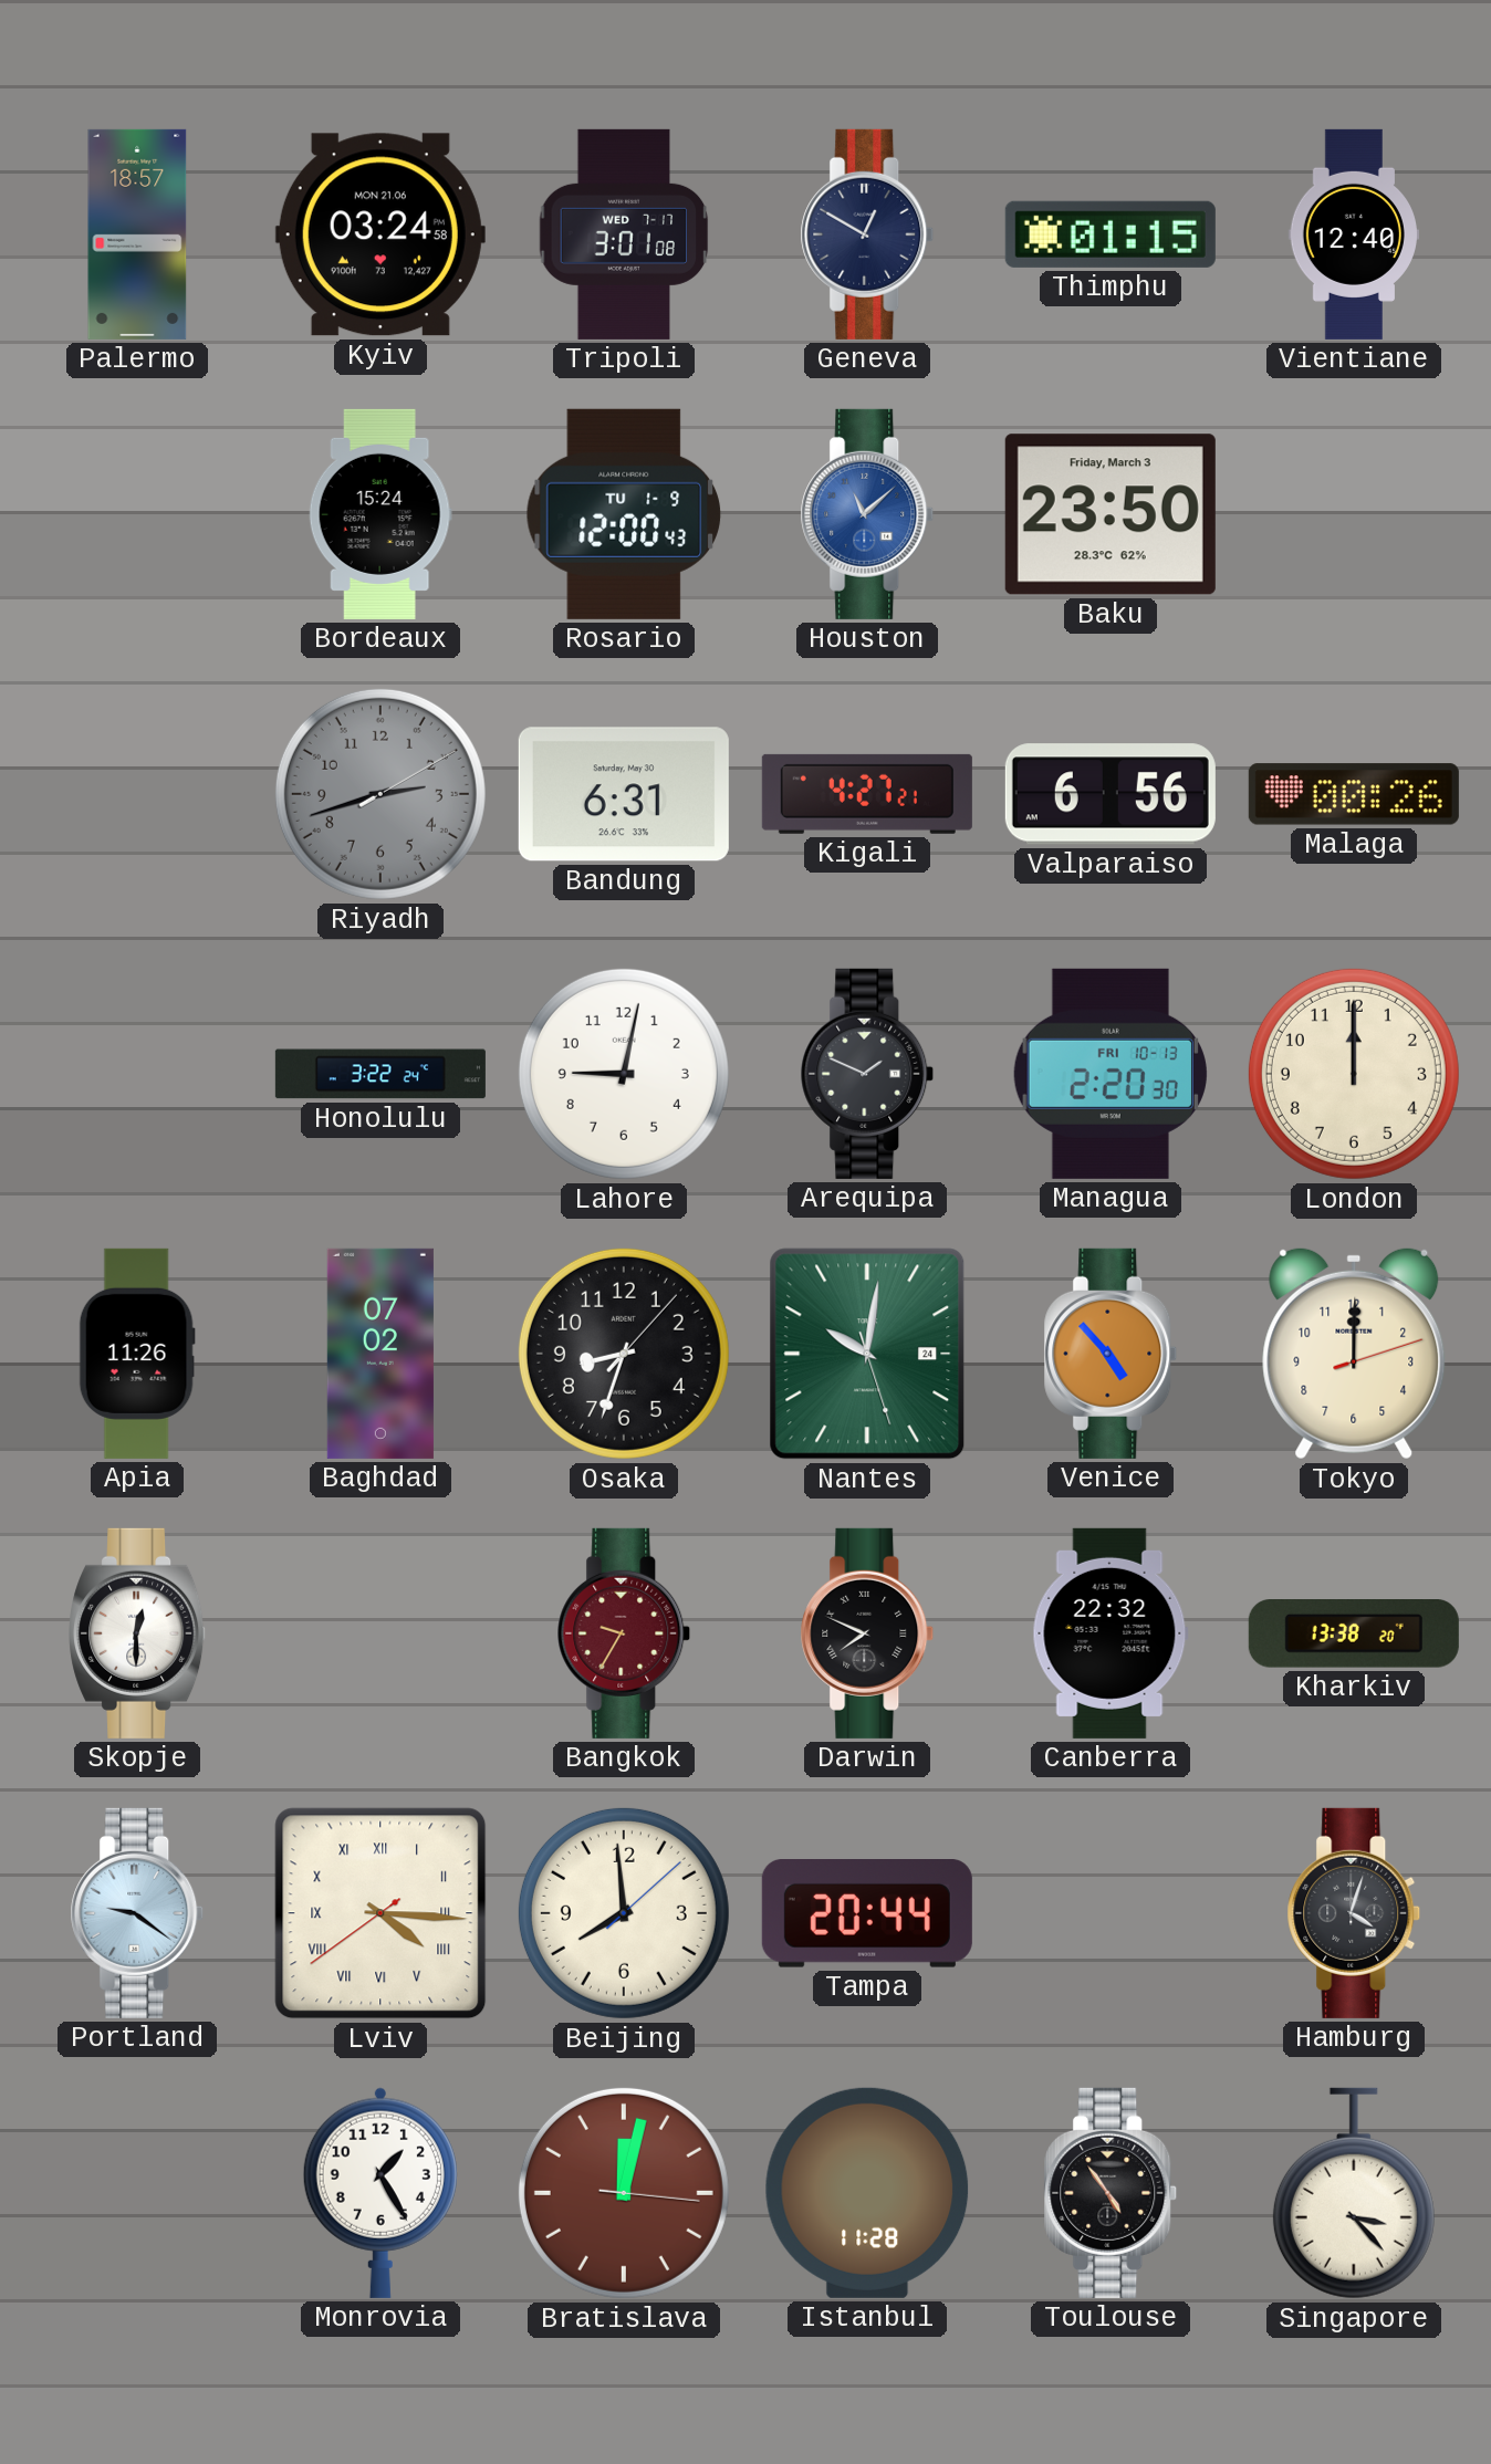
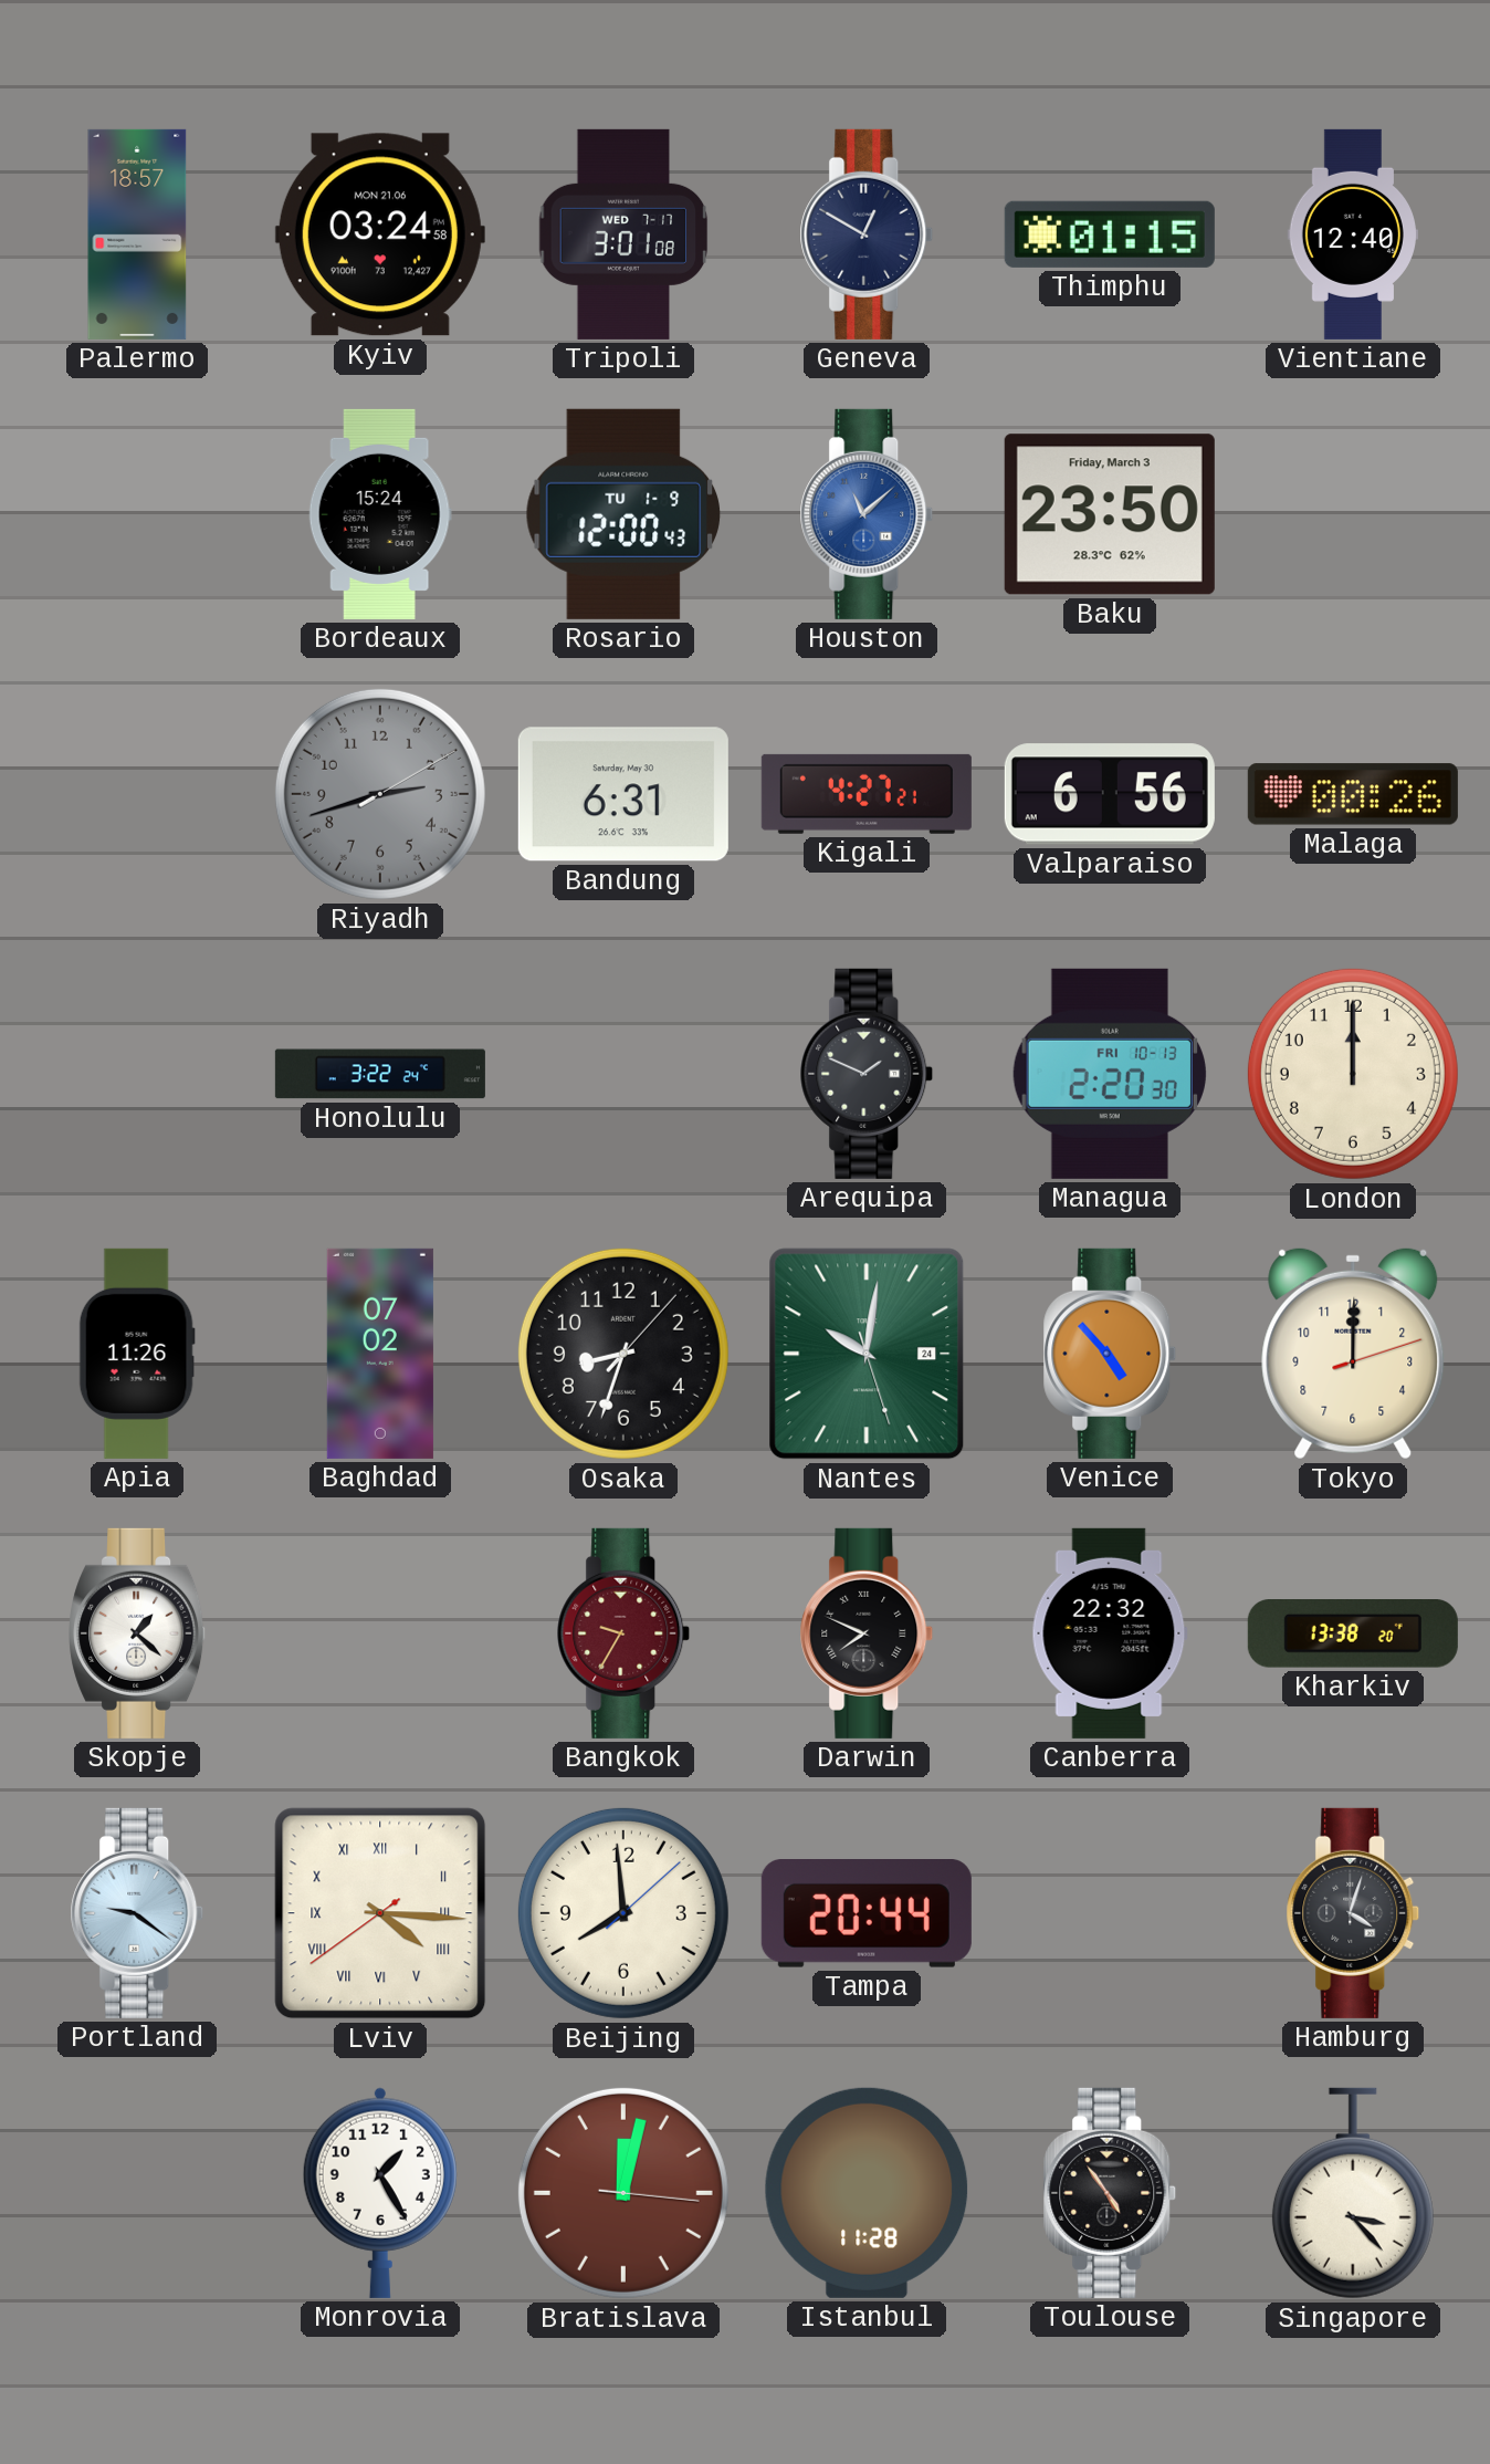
Lahore: 9:02 -> none (624, 1074)
Skopje: 12:30 -> 1:22 (138, 1633)
